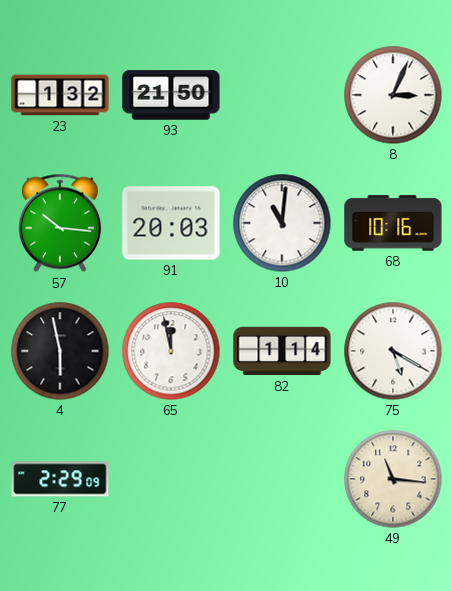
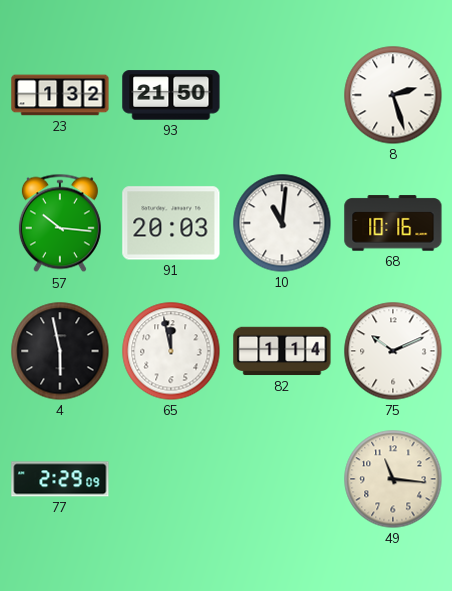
8: 3:04 -> 2:27 (393, 95)
75: 5:20 -> 10:11 (393, 351)
